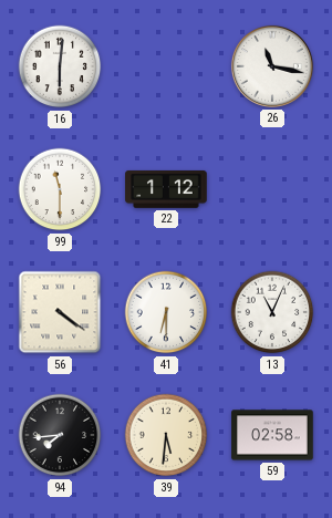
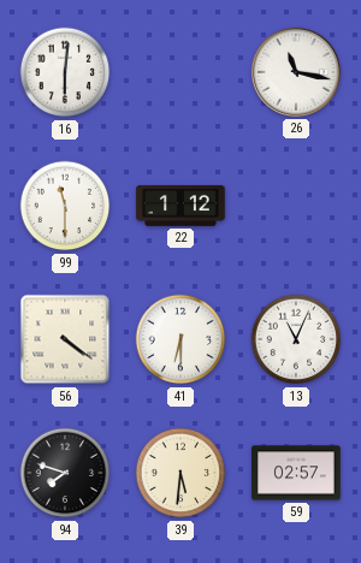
94: 7:44 -> 7:48 (65, 473)
59: 02:58 -> 02:57 (296, 473)
